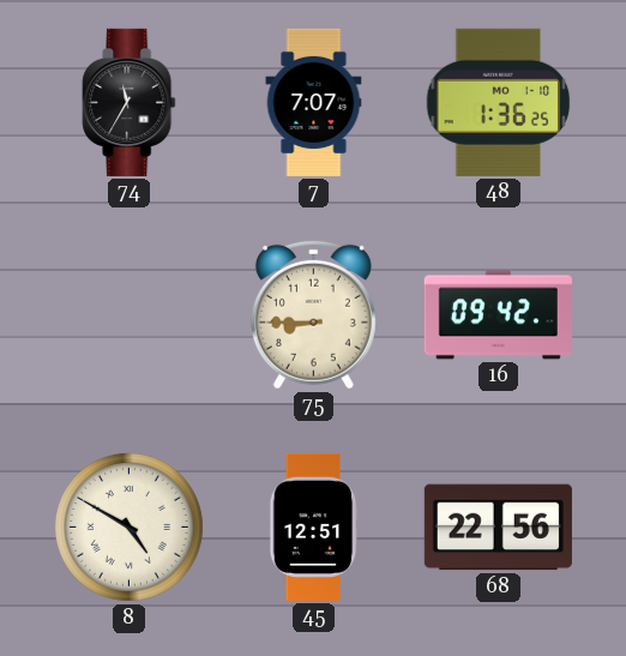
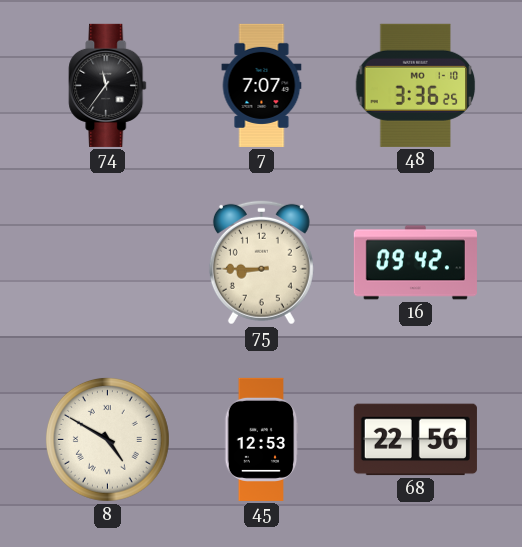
74: 11:35 -> 11:36 (108, 85)
48: 1:36 -> 3:36 (416, 85)
45: 12:51 -> 12:53 (262, 439)
